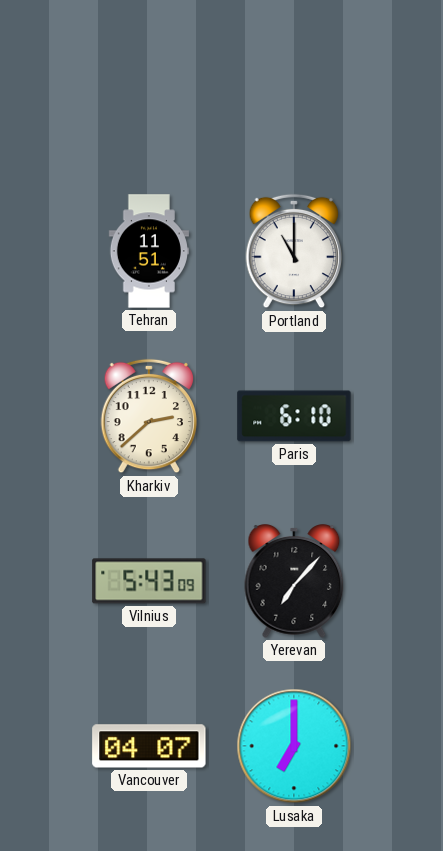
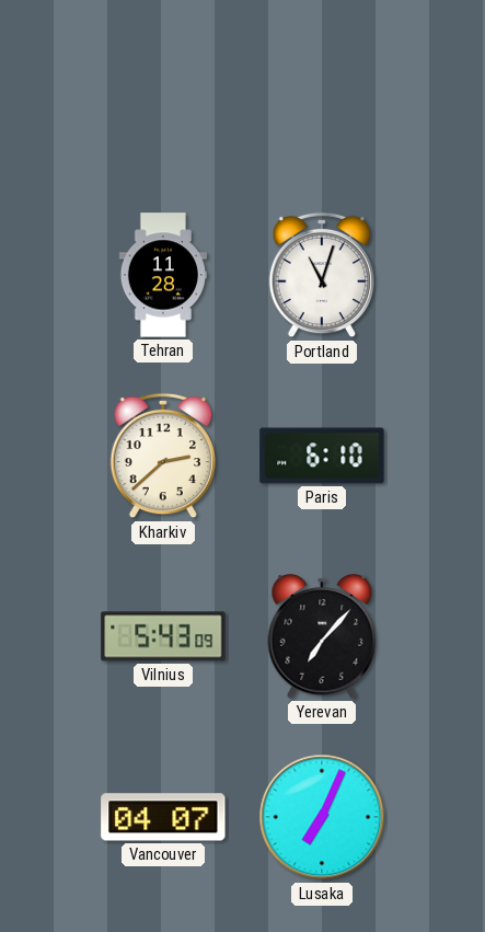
Tehran: 11:51 -> 11:28 (163, 275)
Portland: 11:00 -> 11:03 (322, 275)
Lusaka: 7:00 -> 7:04 (322, 817)
